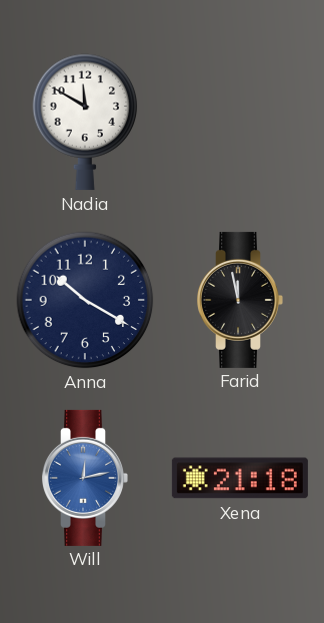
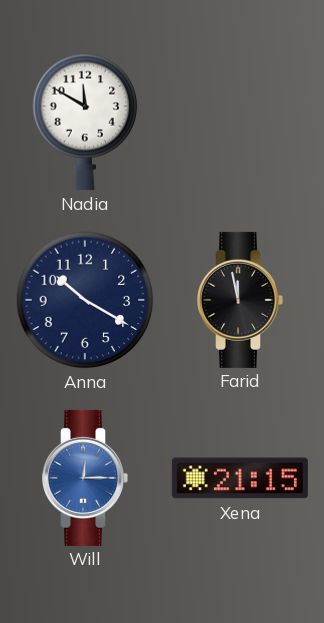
Will: 12:13 -> 12:15 (85, 478)
Xena: 21:18 -> 21:15 (240, 478)
